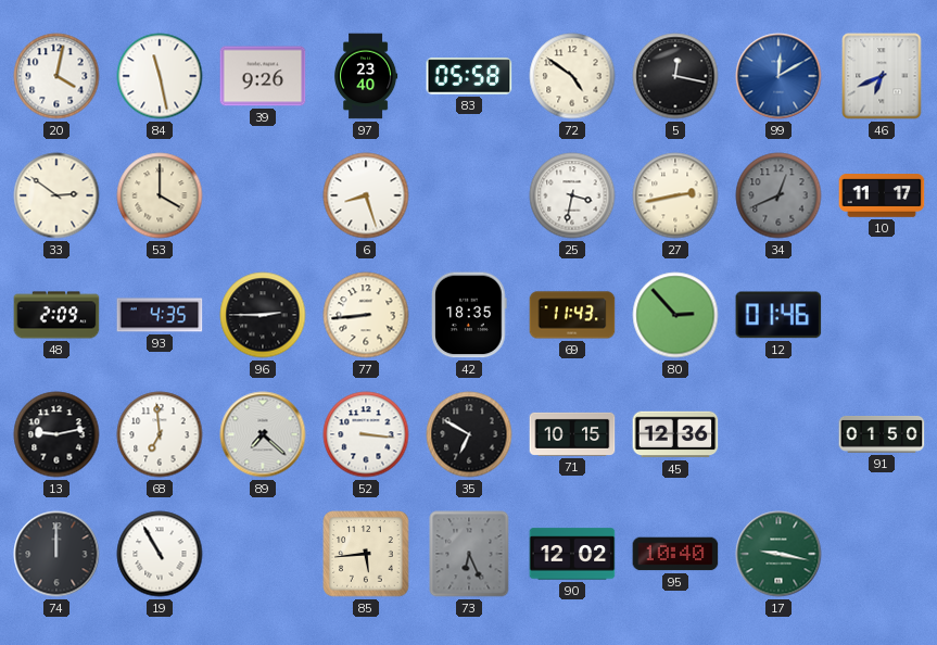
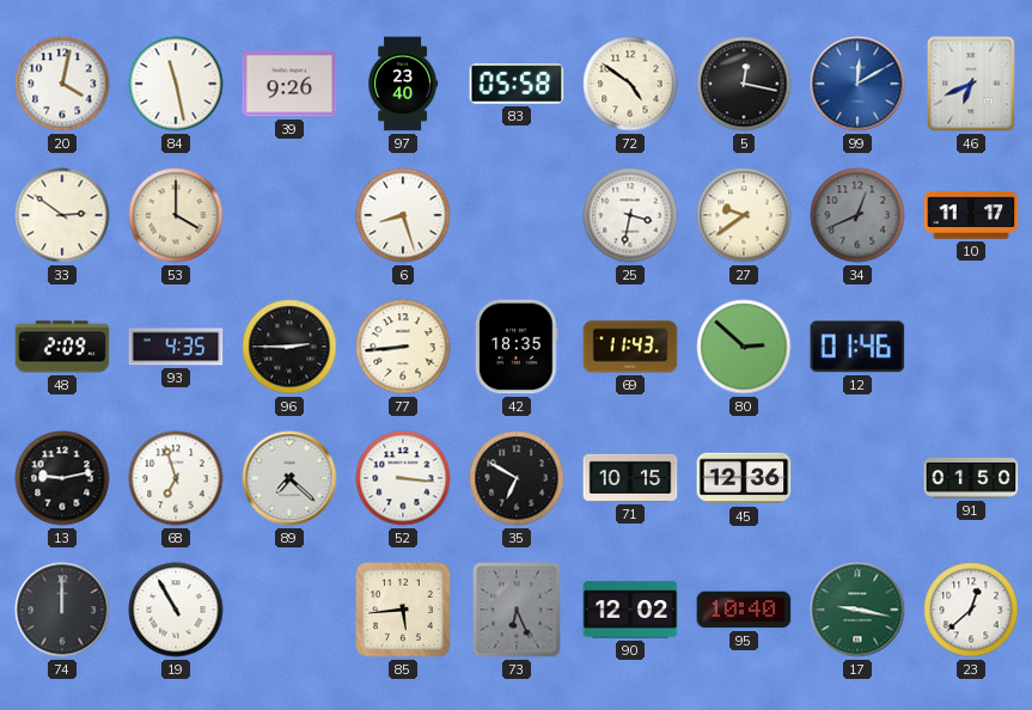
27: 2:43 -> 9:39 (744, 215)
80: 2:53 -> 2:52 (744, 347)
68: 6:59 -> 6:57 (176, 478)
23: none -> 12:38 (971, 610)
